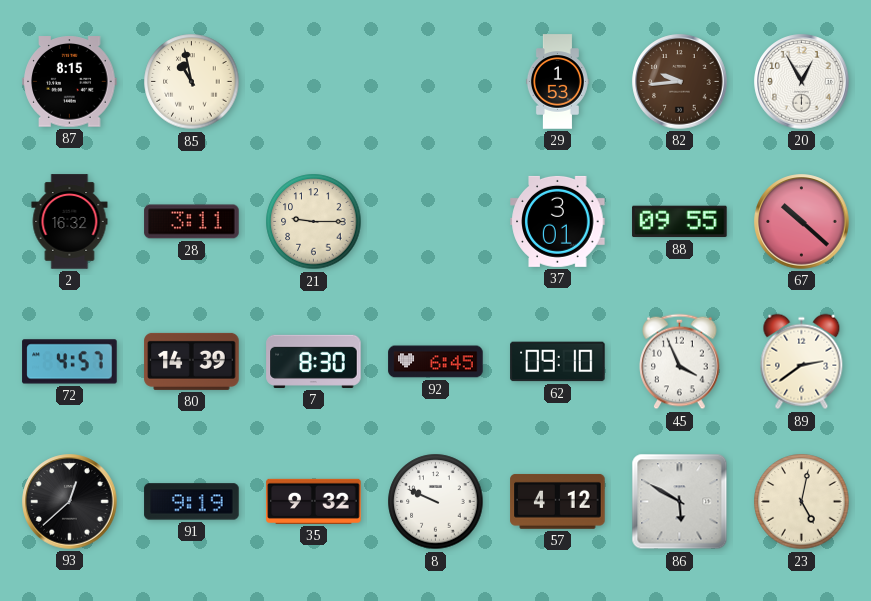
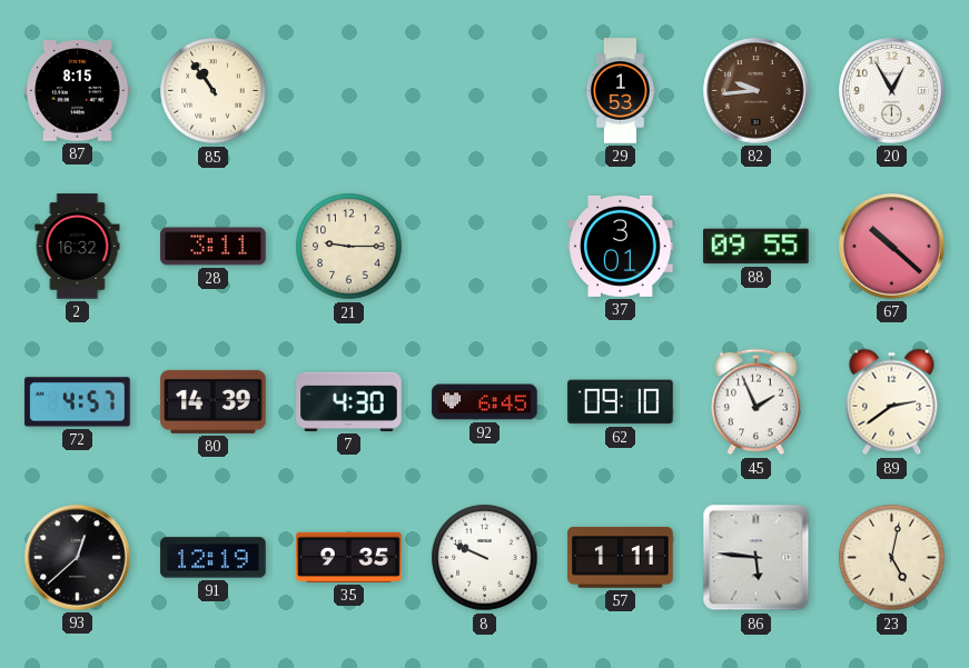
85: 10:58 -> 10:54 (214, 91)
7: 8:30 -> 4:30 (349, 401)
45: 3:56 -> 1:56 (757, 402)
91: 9:19 -> 12:19 (214, 558)
35: 9:32 -> 9:35 (349, 557)
57: 4:12 -> 1:11 (621, 558)
86: 5:50 -> 5:46 (757, 558)
